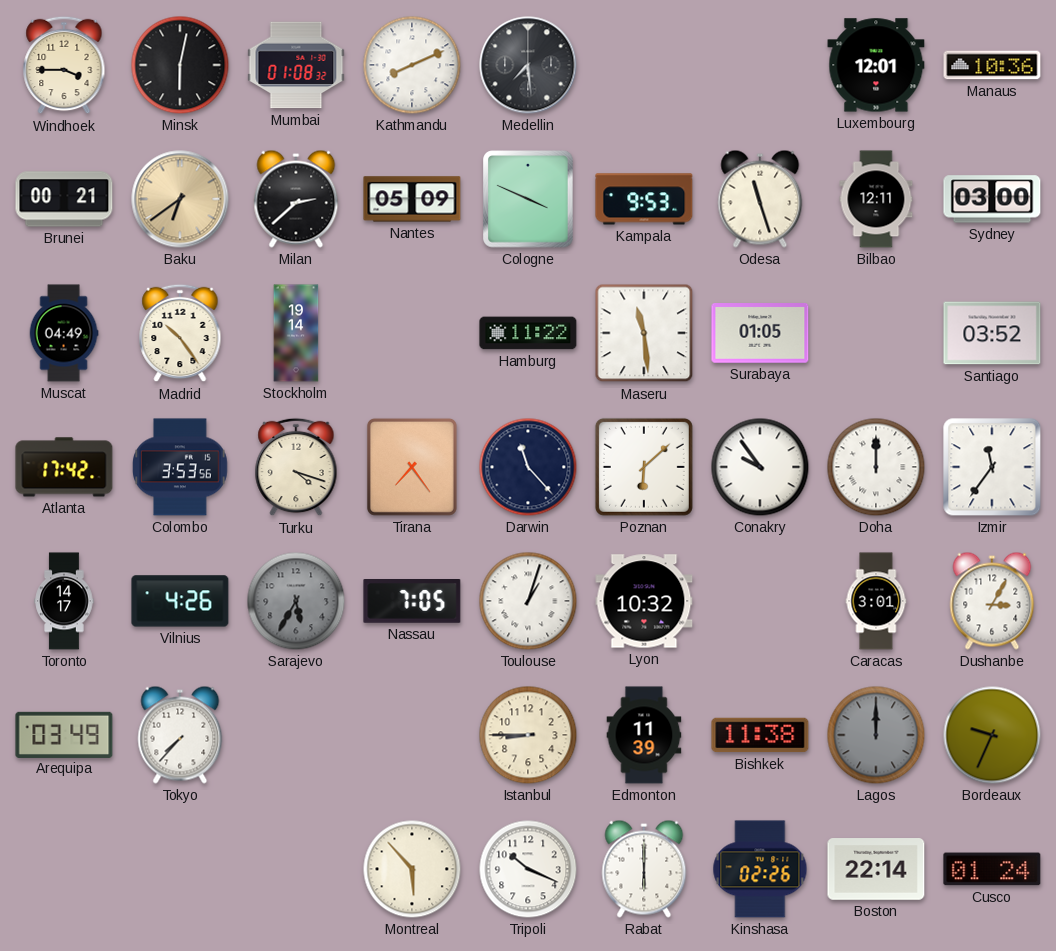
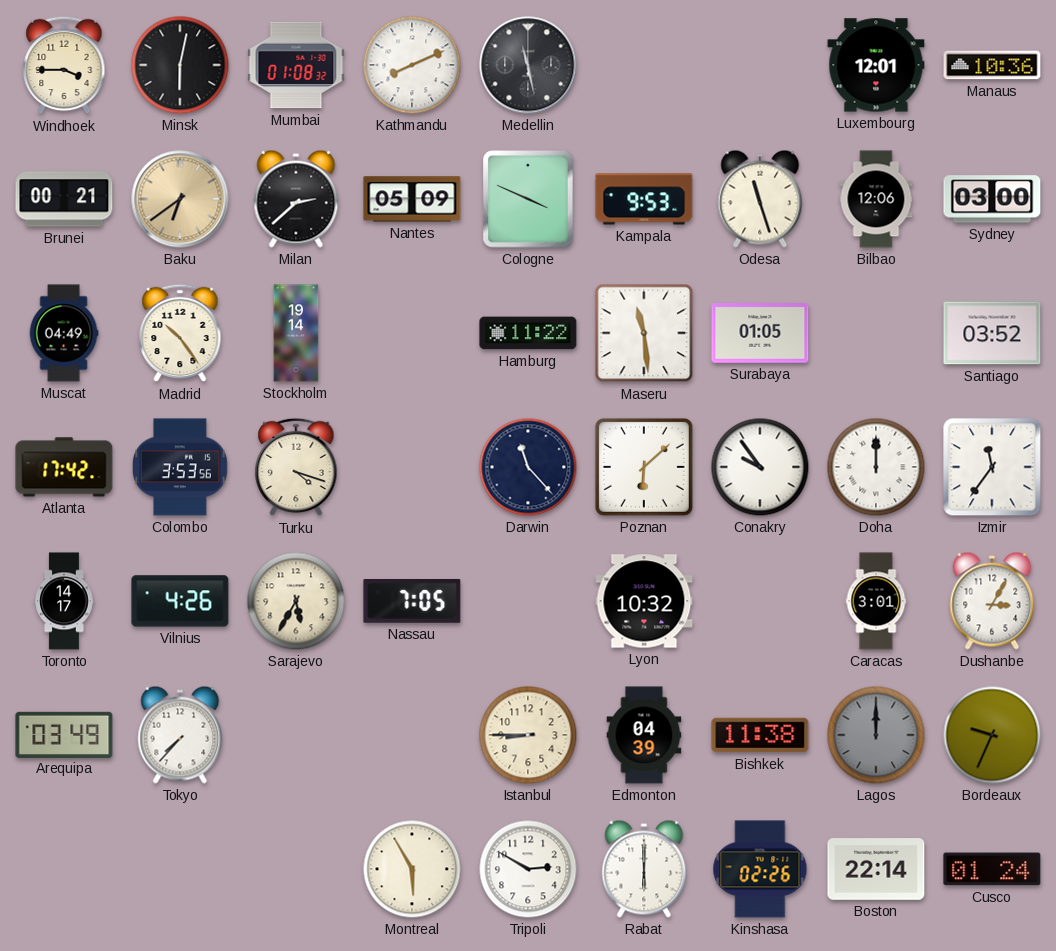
Medellin: 7:29 -> 11:28 (528, 65)
Bilbao: 12:11 -> 12:06 (876, 199)
Tirana: 7:24 -> none (412, 467)
Sarajevo dial: grey -> cream (296, 601)
Toulouse: 1:03 -> none (528, 601)
Edmonton: 11:39 -> 04:39 (644, 735)
Montreal: 5:53 -> 5:55 (412, 869)
Tripoli: 10:19 -> 2:50 (528, 869)
